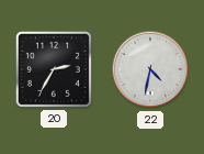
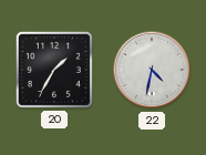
20: 2:35 -> 1:35 (54, 70)
